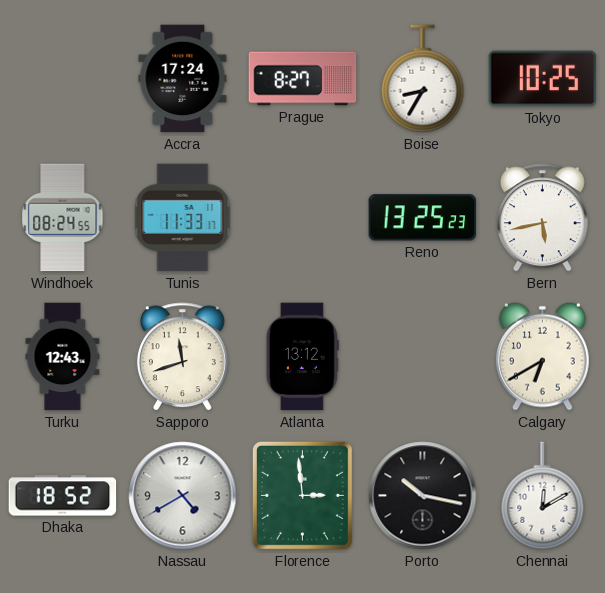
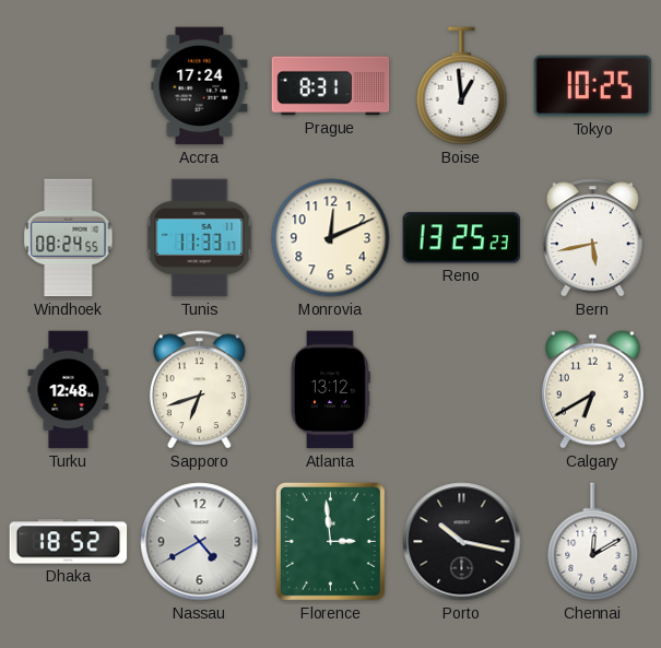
Prague: 8:27 -> 8:31 (331, 86)
Boise: 8:35 -> 12:59 (462, 86)
Monrovia: none -> 12:11 (331, 238)
Turku: 12:43 -> 12:48 (69, 390)
Sapporo: 11:42 -> 6:42 (199, 390)
